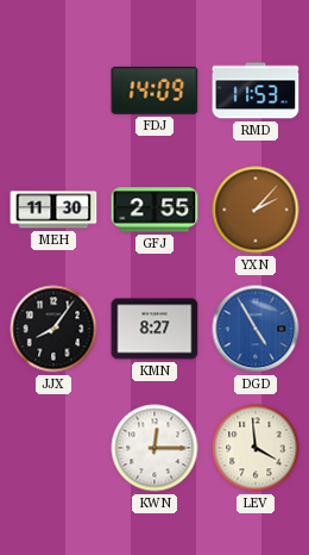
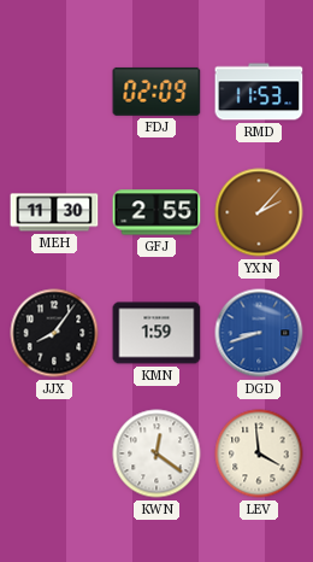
FDJ: 14:09 -> 02:09 (156, 92)
KMN: 8:27 -> 1:59 (156, 333)
DGD: 4:55 -> 8:42 (259, 333)
KWN: 12:15 -> 12:21 (156, 453)
